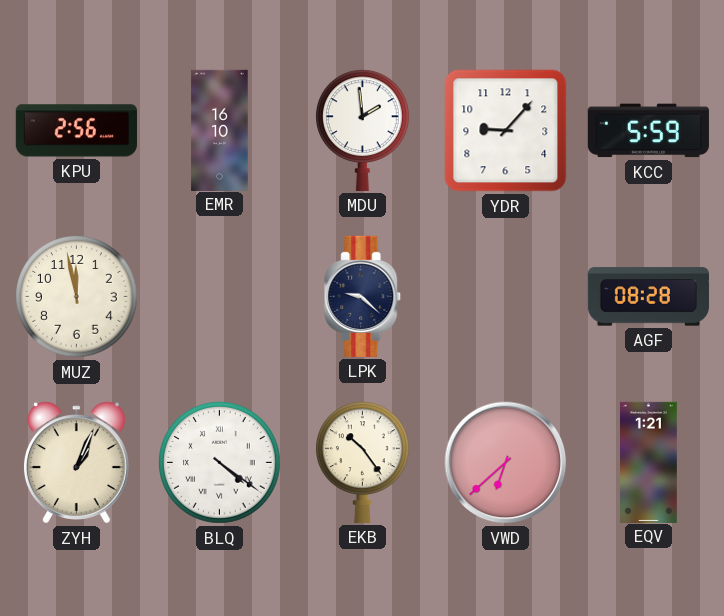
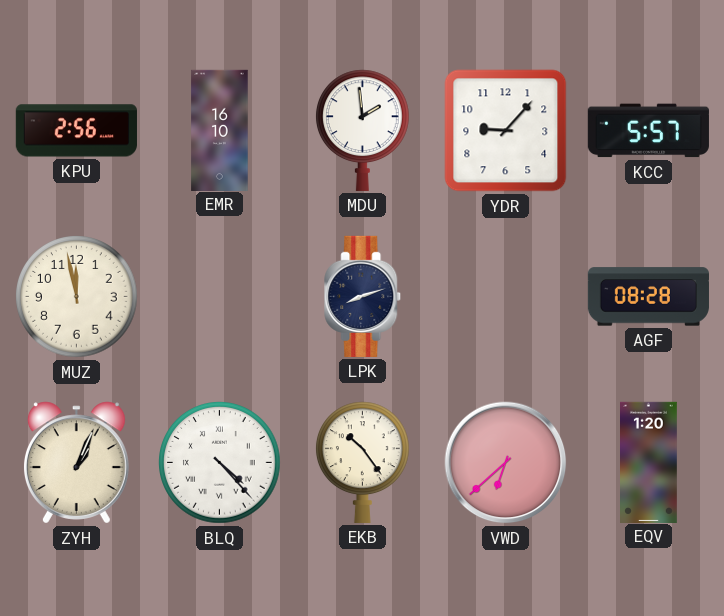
KCC: 5:59 -> 5:57 (648, 131)
LPK: 9:22 -> 8:12 (363, 296)
BLQ: 4:21 -> 4:23 (220, 463)
EQV: 1:21 -> 1:20 (649, 462)
